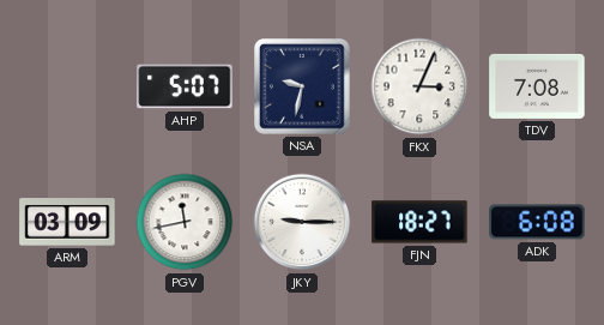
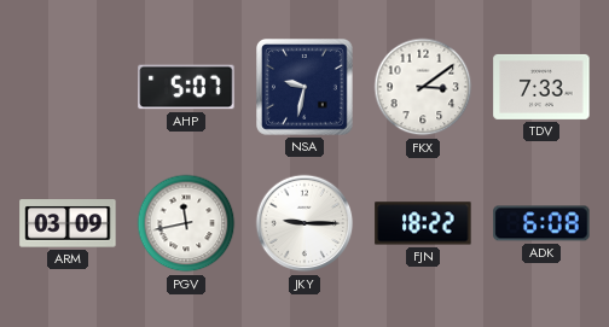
FKX: 3:04 -> 3:09 (423, 87)
TDV: 7:08 -> 7:33 (541, 87)
FJN: 18:27 -> 18:22 (423, 223)
